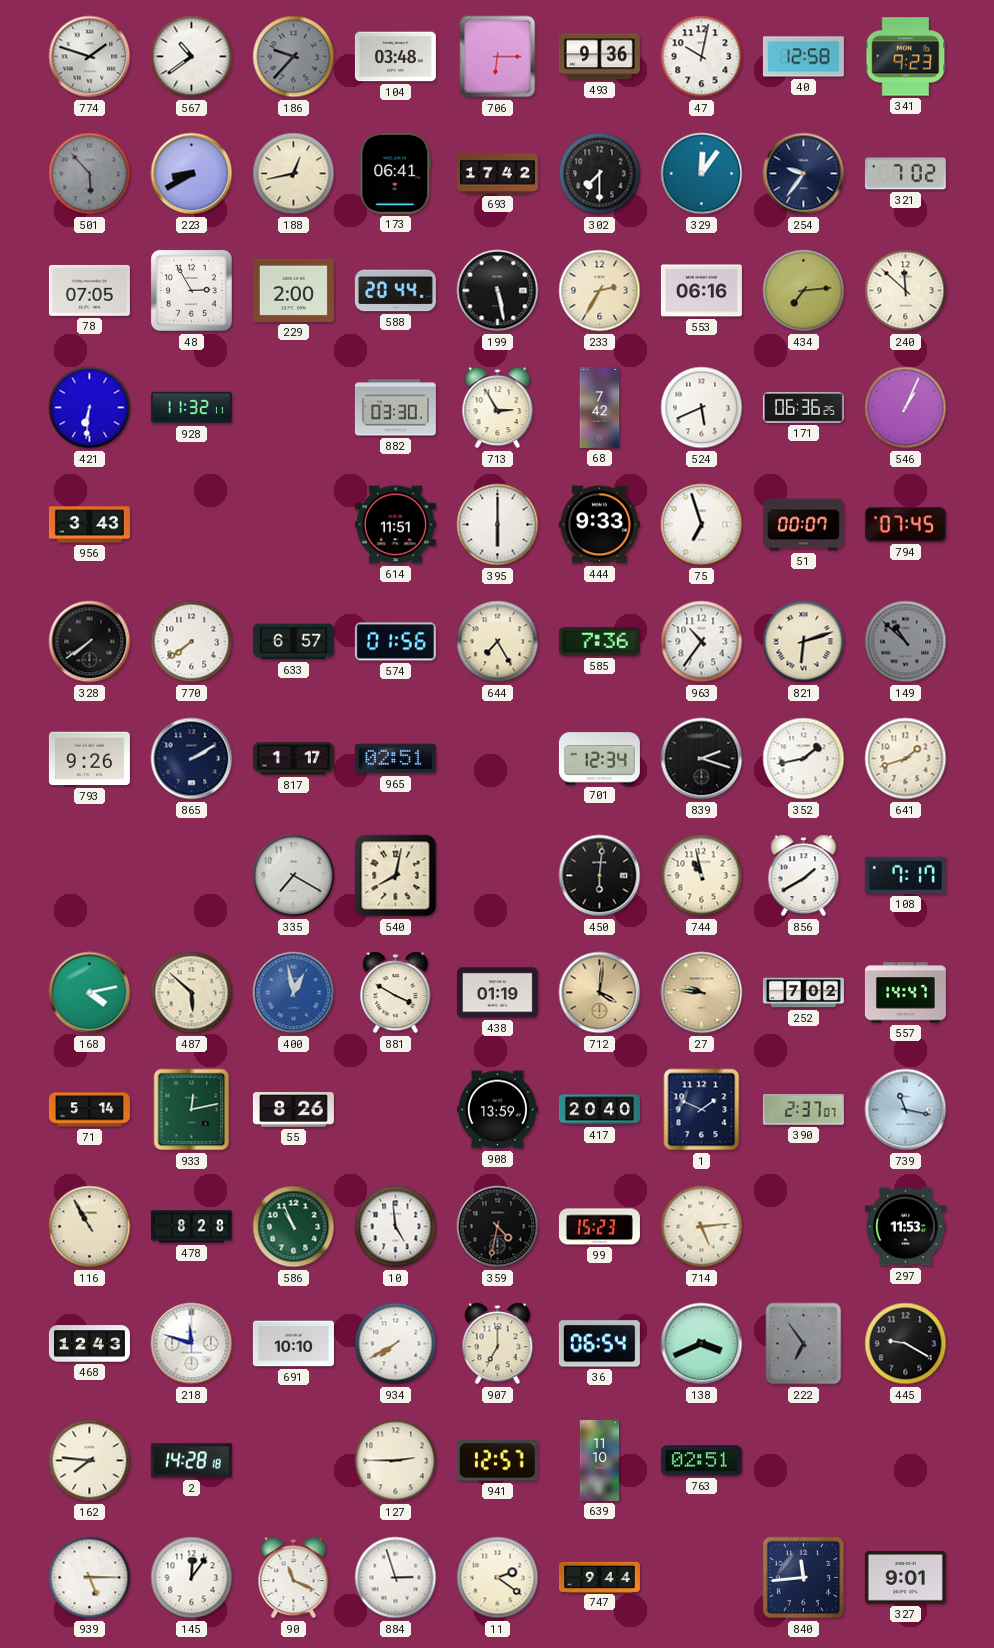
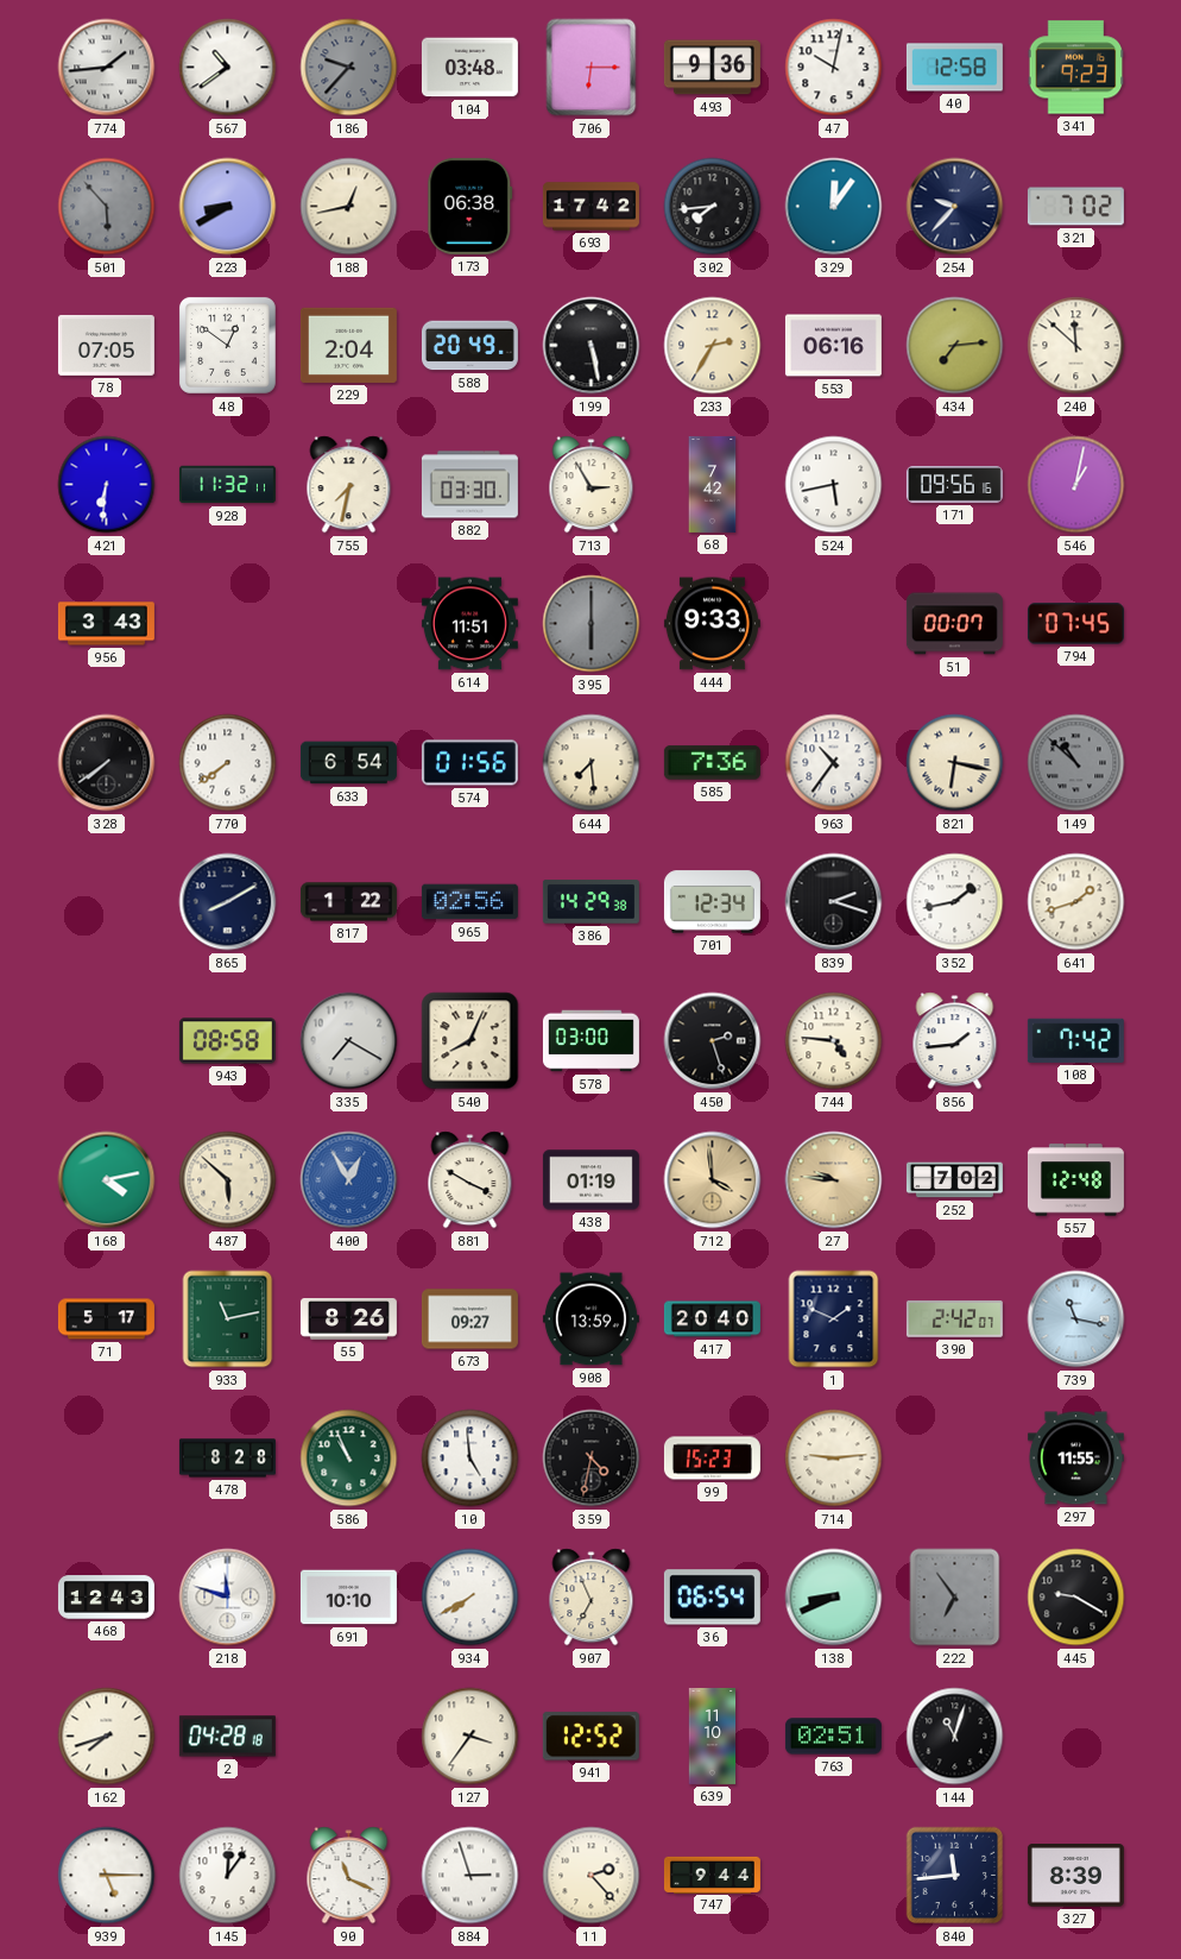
774: 1:48 -> 1:44 (107, 68)
173: 06:41 -> 06:38 (470, 206)
302: 7:30 -> 7:44 (713, 207)
254: 9:36 -> 9:37 (955, 207)
48: 2:55 -> 12:51 (227, 345)
229: 2:00 -> 2:04 (348, 345)
588: 20:44 -> 20:49 (469, 346)
755: none -> 7:32 (349, 485)
524: 5:41 -> 5:43 (834, 485)
171: 06:36 -> 09:56 (954, 485)
546: 1:04 -> 1:02 (1076, 485)
395 dial: white -> grey (592, 624)
75: 6:57 -> none (702, 525)
633: 6:57 -> 6:54 (348, 763)
644: 7:25 -> 7:29 (592, 763)
821: 6:12 -> 6:17 (955, 763)
793: 9:26 -> none (89, 759)
865: 2:10 -> 8:10 (228, 902)
817: 1:17 -> 1:22 (348, 902)
965: 02:51 -> 02:56 (469, 902)
386: none -> 14:29 (590, 902)
943: none -> 08:58 (227, 1041)
540: 8:02 -> 8:04 (470, 1041)
578: none -> 03:00 (590, 1041)
450: 6:01 -> 2:27 (713, 1041)
744: 10:58 -> 4:46 (834, 1041)
856: 1:40 -> 1:44 (955, 1041)
108: 7:17 -> 7:42 (1075, 1040)
400: 12:58 -> 12:55 (349, 1180)
712: 4:01 -> 3:59 (713, 1180)
557: 14:47 -> 12:48 (1075, 1180)
71: 5:14 -> 5:17 (106, 1319)
933: 12:13 -> 11:13 (228, 1319)
673: none -> 09:27 (469, 1319)
390: 2:37 -> 2:42 (954, 1319)
116: 10:55 -> none (90, 1227)
714: 5:14 -> 9:14 (834, 1459)
297: 11:53 -> 11:55 (1075, 1459)
907: 7:00 -> 6:56 (592, 1598)
138: 3:41 -> 8:41 (834, 1598)
162: 7:46 -> 7:42 (107, 1737)
2: 14:28 -> 04:28 (227, 1737)
127: 2:45 -> 3:36 (470, 1737)
941: 12:57 -> 12:52 (590, 1737)
144: none -> 11:03 (955, 1737)
11: 2:21 -> 2:23 (592, 1876)
327: 9:01 -> 8:39 (1075, 1876)
